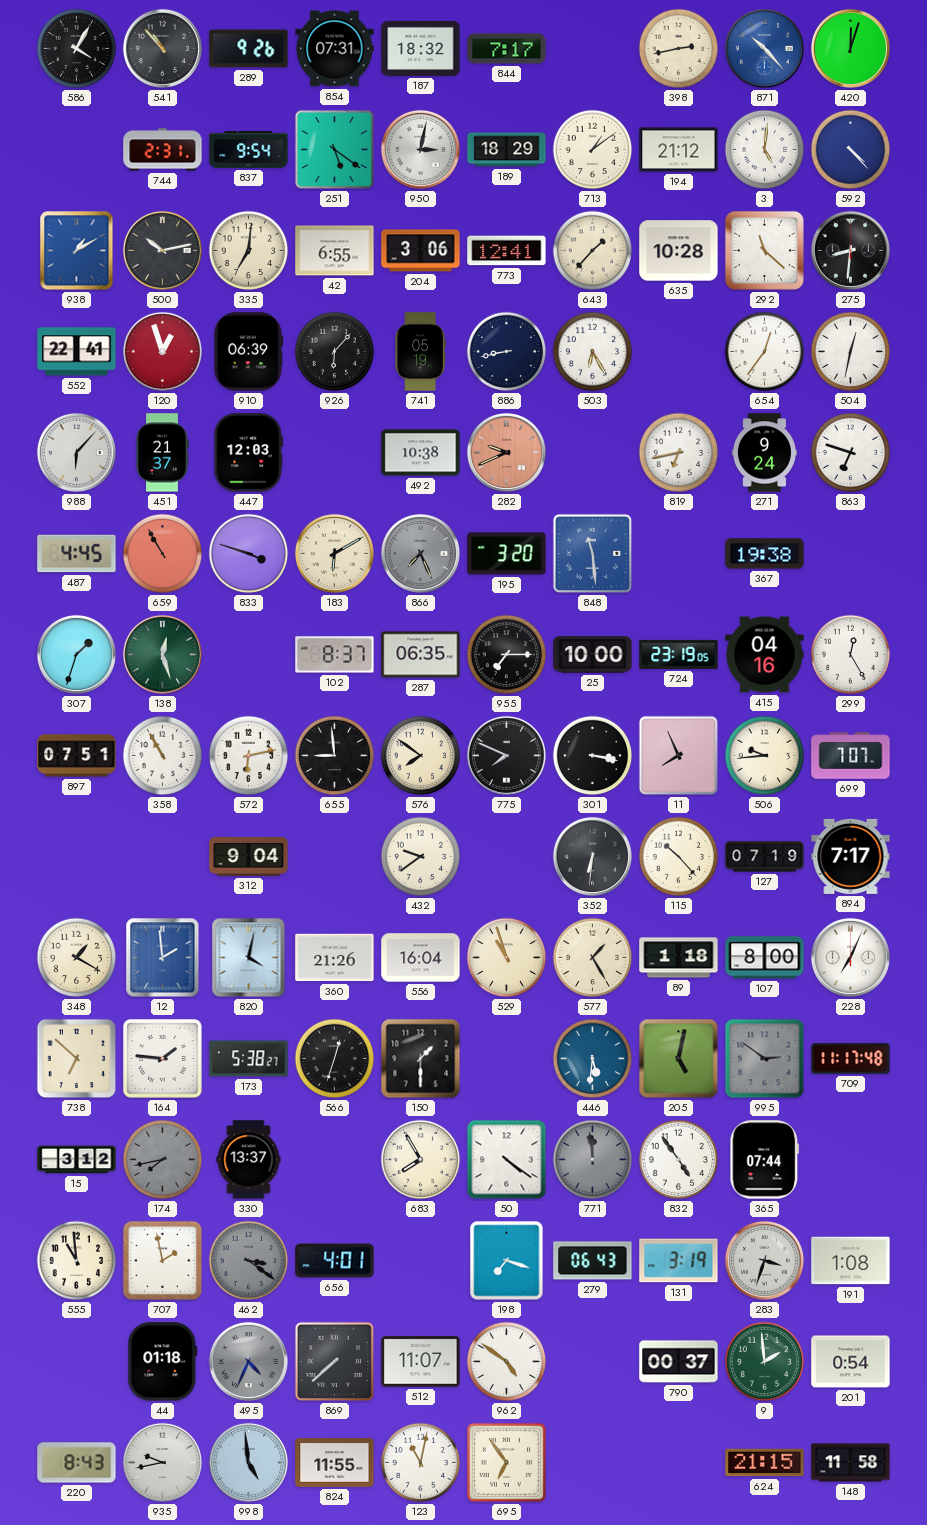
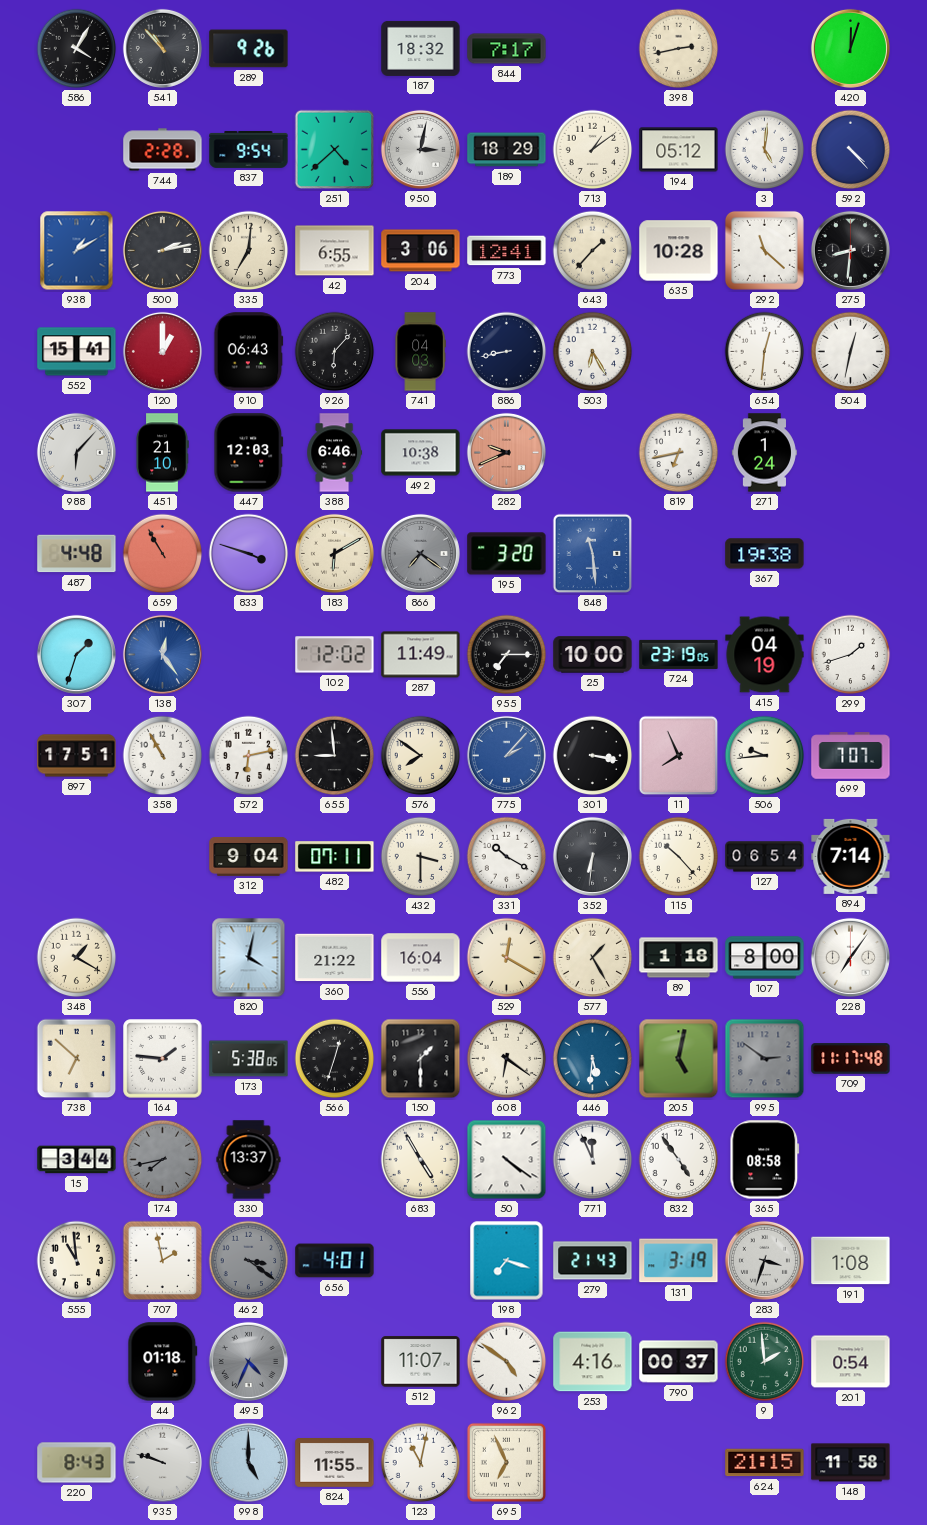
854: 07:31 -> none (335, 49)
871: 10:23 -> none (764, 48)
744: 2:31 -> 2:28 (163, 150)
251: 5:21 -> 4:38 (335, 150)
194: 21:12 -> 05:12 (679, 150)
500: 10:13 -> 2:13 (162, 250)
552: 22:41 -> 15:41 (77, 352)
120: 12:57 -> 1:00 (162, 351)
910: 06:39 -> 06:43 (249, 352)
741: 05:19 -> 04:03 (420, 352)
654: 12:36 -> 12:31 (765, 352)
451: 21:37 -> 21:10 (162, 453)
388: none -> 6:46 (335, 453)
271: 9:24 -> 1:24 (764, 453)
863: 6:48 -> none (851, 453)
487: 4:45 -> 4:48 (77, 554)
866: 7:26 -> 7:21 (420, 553)
138: 12:27 -> 12:24 (162, 654)
138 dial: green -> blue (162, 654)
102: 8:37 -> 12:02 (335, 655)
287: 06:35 -> 11:49 (421, 655)
415: 04:16 -> 04:19 (765, 655)
299: 12:25 -> 1:42 (851, 655)
897: 07:51 -> 17:51 (77, 756)
775: 7:49 -> 2:07 (506, 755)
775 dial: black -> blue (506, 755)
482: none -> 07:11 (335, 857)
432: 9:39 -> 3:30 (421, 857)
331: none -> 10:20 (507, 857)
127: 07:19 -> 06:54 (765, 857)
894: 7:17 -> 7:14 (851, 856)
12: 1:59 -> none (163, 958)
360: 21:26 -> 21:22 (335, 958)
529: 10:57 -> 12:20 (507, 958)
228: 7:04 -> 7:06 (850, 957)
173: 5:38:27 -> 5:38:05 (249, 1059)
608: none -> 6:21 (507, 1059)
15: 3:12 -> 3:44 (77, 1160)
683: 7:55 -> 4:55 (421, 1160)
771: 11:59 -> 11:56 (593, 1160)
771 dial: grey -> white (593, 1160)
365: 07:44 -> 08:58 (765, 1160)
279: 06:43 -> 21:43 (593, 1261)
869: 7:38 -> none (335, 1362)
253: none -> 4:16 (593, 1362)
935: 9:43 -> 9:48 (162, 1462)
998: 4:59 -> 5:00 (248, 1462)
695: 6:54 -> 6:56 (506, 1462)
